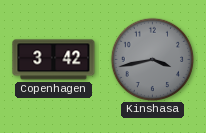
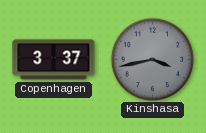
Copenhagen: 3:42 -> 3:37 (54, 60)
